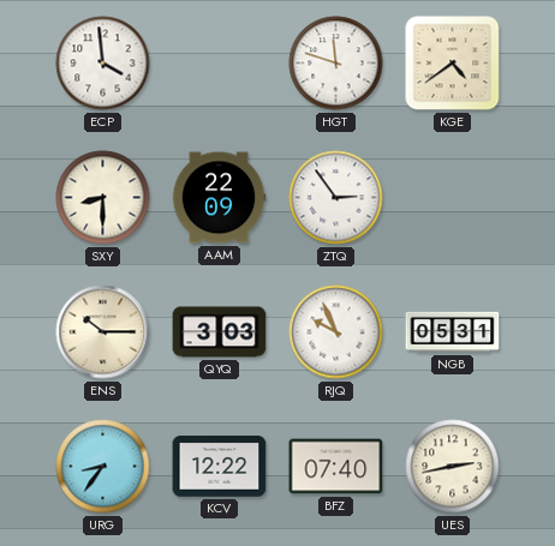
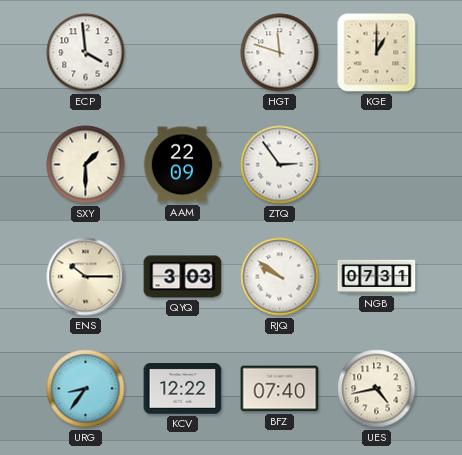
KGE: 4:39 -> 1:00 (377, 53)
SXY: 8:30 -> 1:30 (86, 165)
RJQ: 9:56 -> 9:51 (280, 277)
NGB: 05:31 -> 07:31 (377, 277)
UES: 2:43 -> 4:43 (377, 389)
